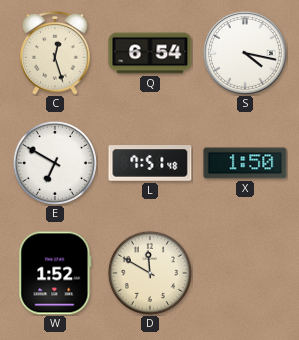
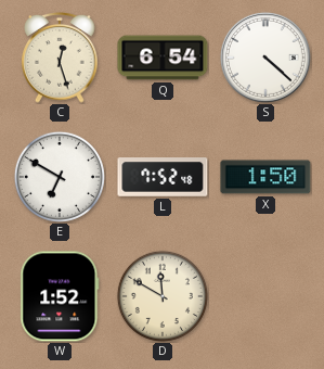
S: 4:17 -> 4:22 (265, 58)
L: 7:51 -> 7:52 (163, 177)
